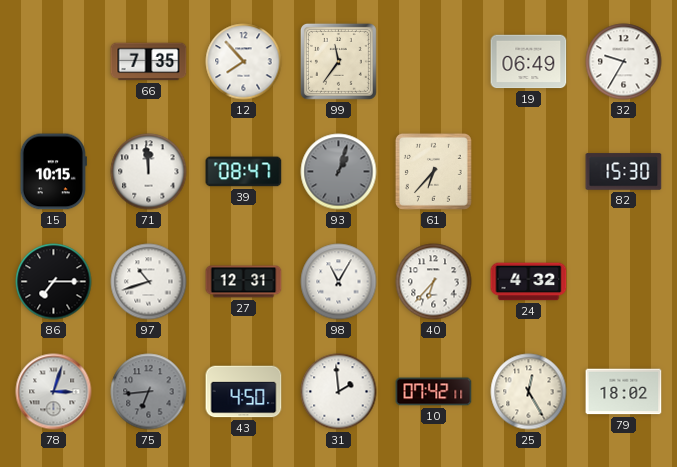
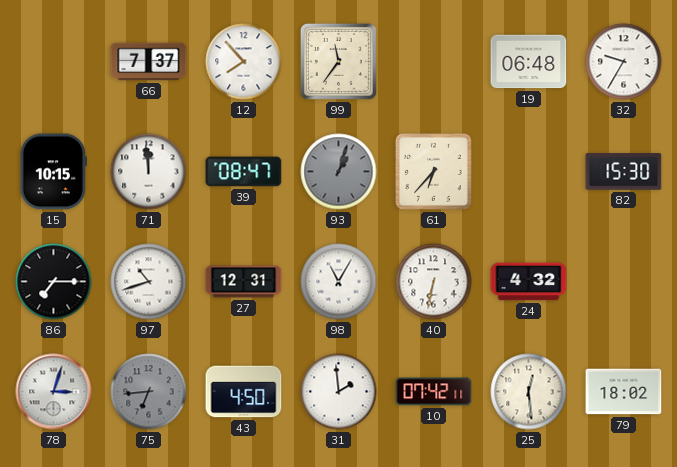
66: 7:35 -> 7:37 (149, 62)
19: 06:49 -> 06:48 (529, 62)
40: 6:37 -> 6:32 (434, 282)
25: 12:25 -> 12:29 (529, 392)
